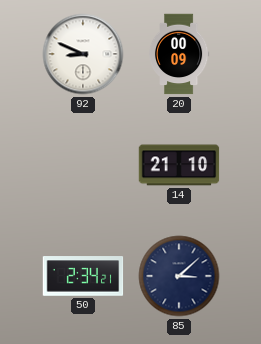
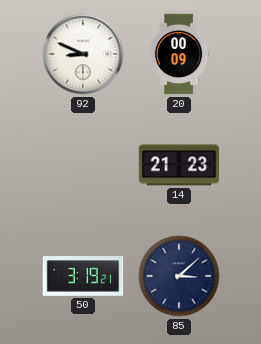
14: 21:10 -> 21:23 (179, 165)
50: 2:34 -> 3:19 (83, 276)
